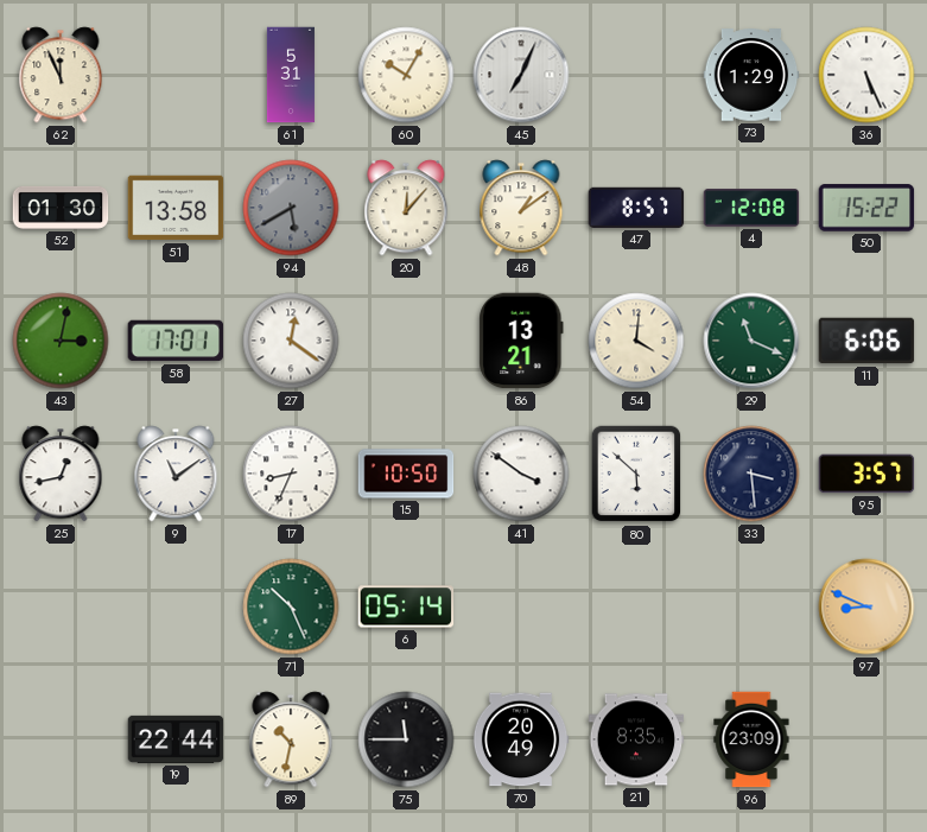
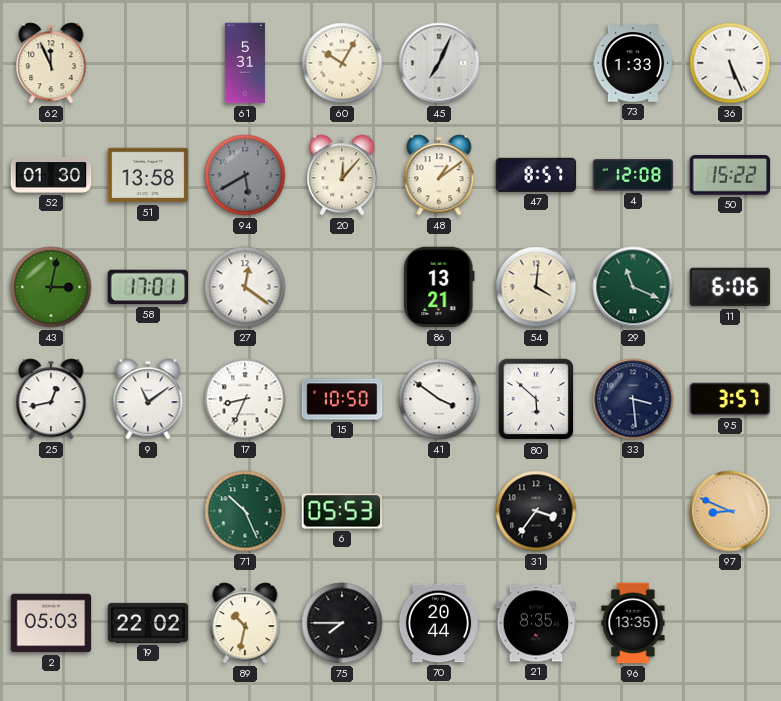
73: 1:29 -> 1:33 (633, 63)
6: 05:14 -> 05:53 (342, 511)
31: none -> 3:36 (536, 511)
2: none -> 05:03 (51, 623)
19: 22:44 -> 22:02 (148, 623)
75: 11:45 -> 7:45 (342, 623)
70: 20:49 -> 20:44 (439, 623)
96: 23:09 -> 13:35 (633, 623)
